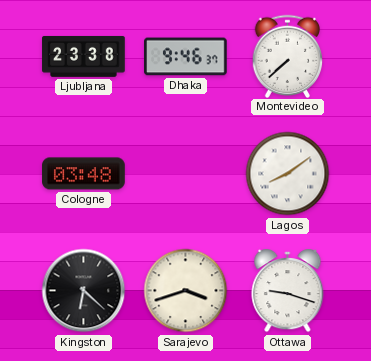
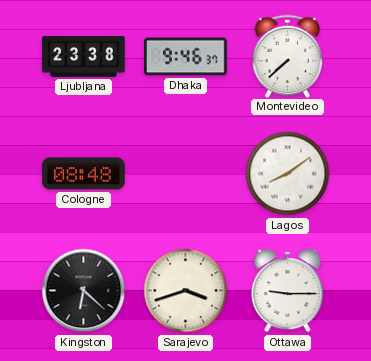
Cologne: 03:48 -> 08:48 (84, 174)
Ottawa: 9:18 -> 9:15 (288, 292)
